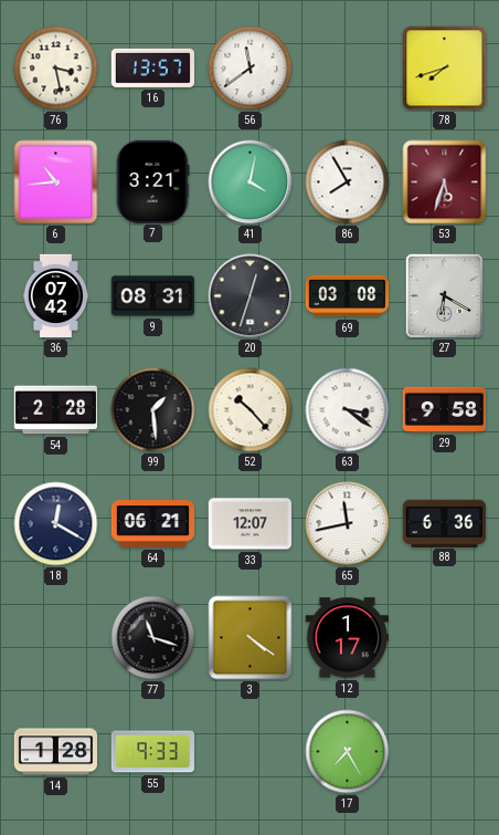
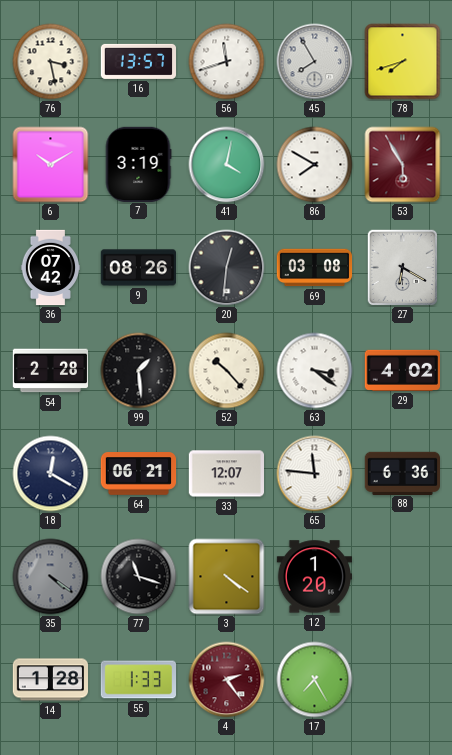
56: 11:39 -> 11:42 (227, 62)
45: none -> 7:55 (315, 62)
6: 10:44 -> 10:10 (51, 165)
7: 3:21 -> 3:19 (138, 164)
86: 7:55 -> 7:50 (315, 165)
53: 5:33 -> 5:55 (403, 165)
9: 08:31 -> 08:26 (138, 268)
20: 12:33 -> 12:31 (227, 268)
29: 9:58 -> 4:02 (402, 370)
65: 11:43 -> 11:46 (315, 474)
35: none -> 4:21 (51, 577)
12: 1:17 -> 1:20 (314, 577)
55: 9:33 -> 1:33 (138, 680)
4: none -> 2:24 (227, 680)
